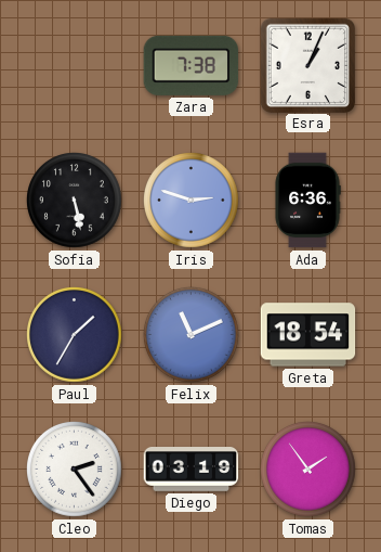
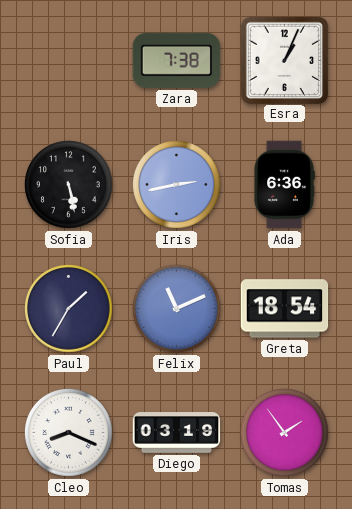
Iris: 2:48 -> 2:43 (177, 185)
Cleo: 2:24 -> 8:19 (69, 433)
